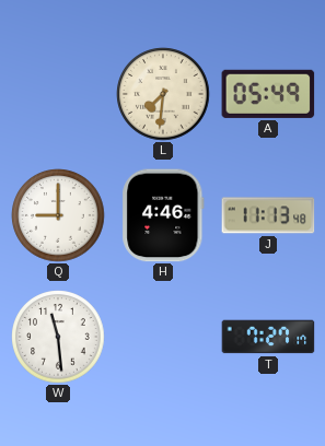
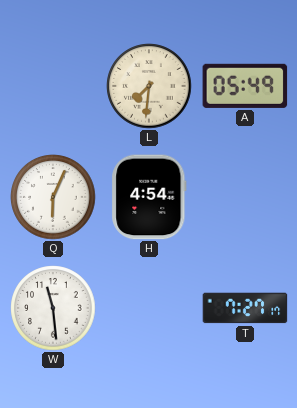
Q: 9:00 -> 6:04 (53, 197)
H: 4:46 -> 4:54 (149, 197)
J: 11:13 -> none (268, 215)
